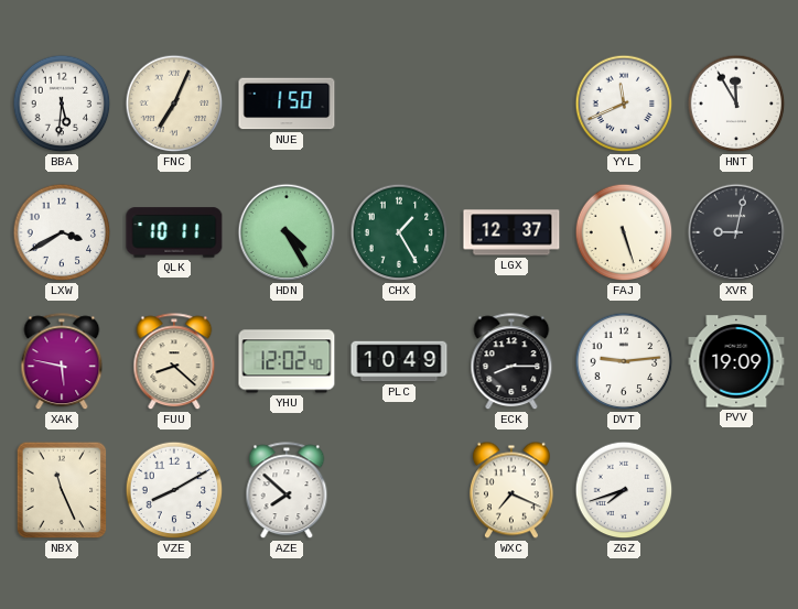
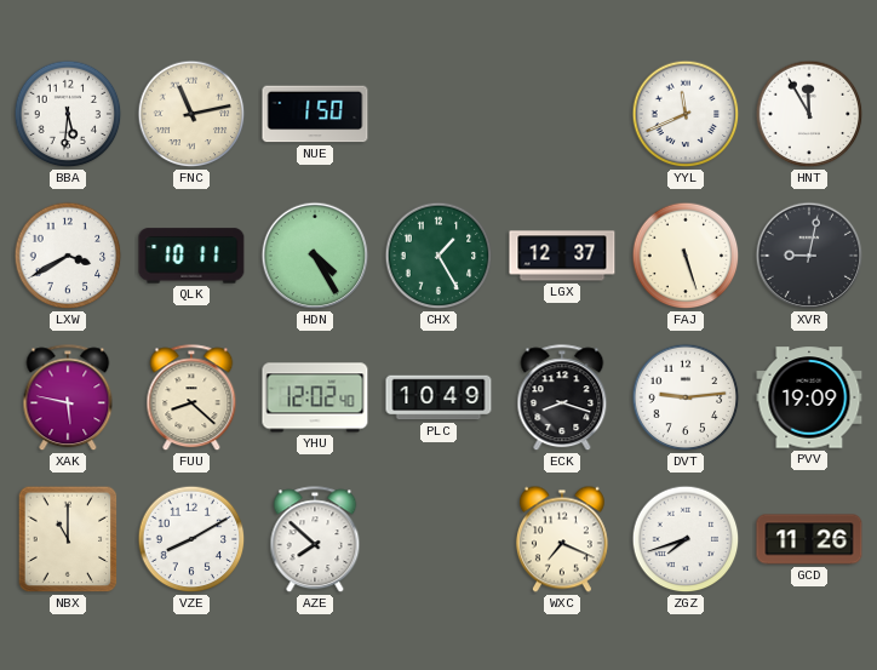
FNC: 7:04 -> 11:13 (191, 114)
ECK: 8:15 -> 8:18 (562, 399)
NBX: 11:26 -> 11:00 (68, 539)
GCD: none -> 11:26 (809, 539)
